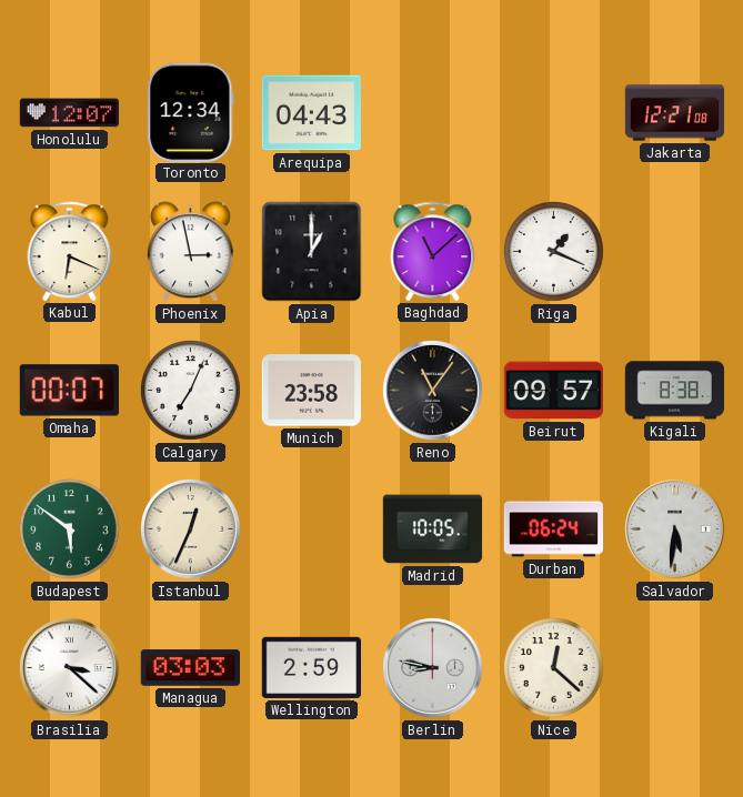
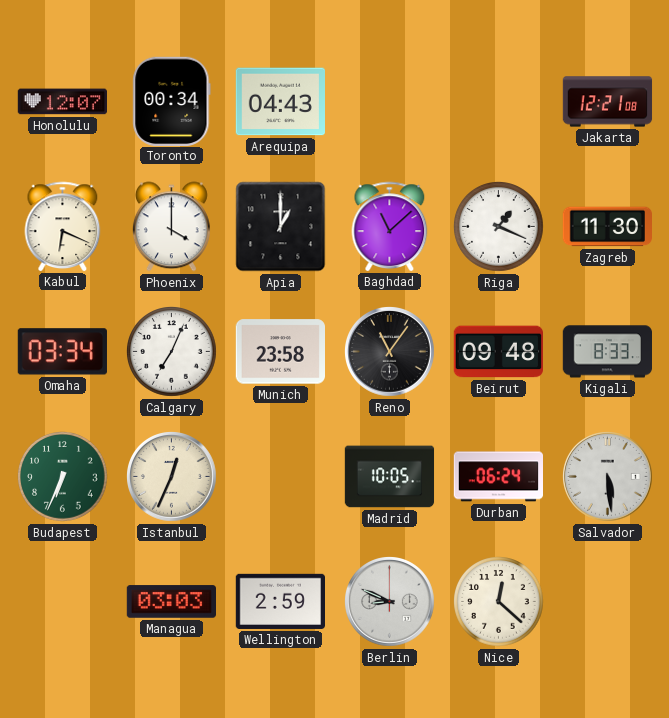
Toronto: 12:34 -> 00:34 (172, 101)
Phoenix: 2:58 -> 4:00 (171, 227)
Zagreb: none -> 11:30 (607, 227)
Omaha: 00:07 -> 03:34 (62, 352)
Beirut: 09:57 -> 09:48 (498, 352)
Kigali: 8:38 -> 8:33 (607, 352)
Budapest: 5:51 -> 6:34 (63, 477)
Salvador: 5:31 -> 5:29 (608, 477)
Brasilia: 3:22 -> none (70, 668)
Berlin: 8:47 -> 8:49 (390, 602)
